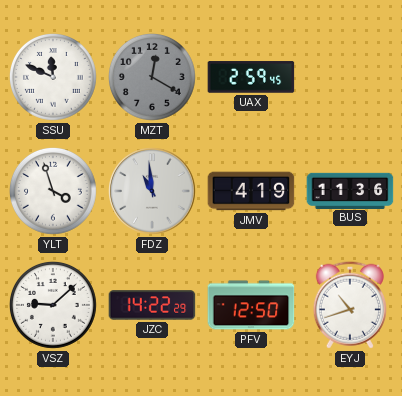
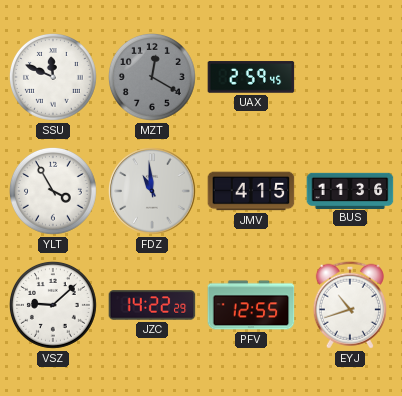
YLT: 3:57 -> 3:55 (53, 191)
JMV: 4:19 -> 4:15 (251, 191)
PFV: 12:50 -> 12:55 (251, 305)
